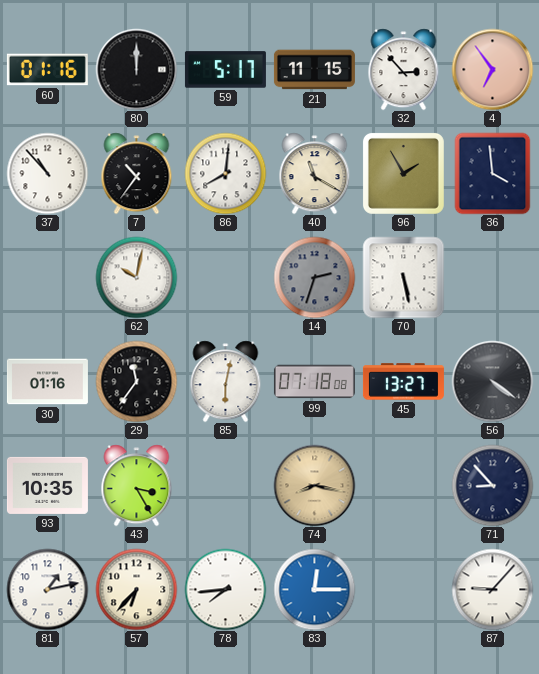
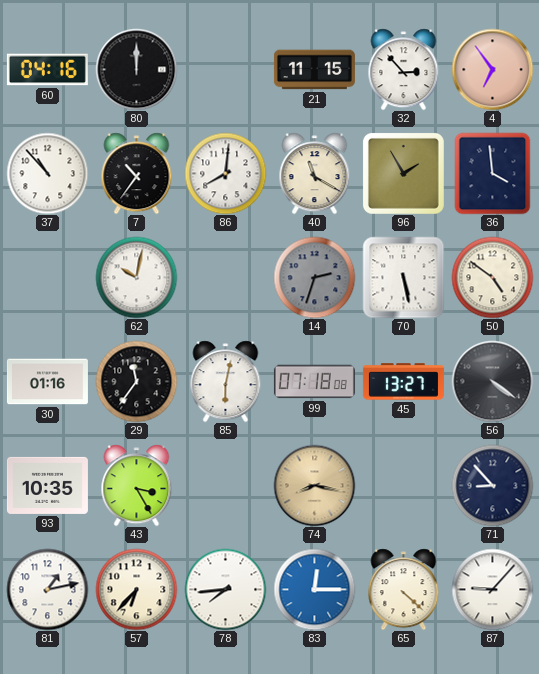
60: 01:16 -> 04:16 (47, 70)
59: 5:17 -> none (225, 70)
50: none -> 4:51 (492, 277)
65: none -> 4:22 (404, 589)
